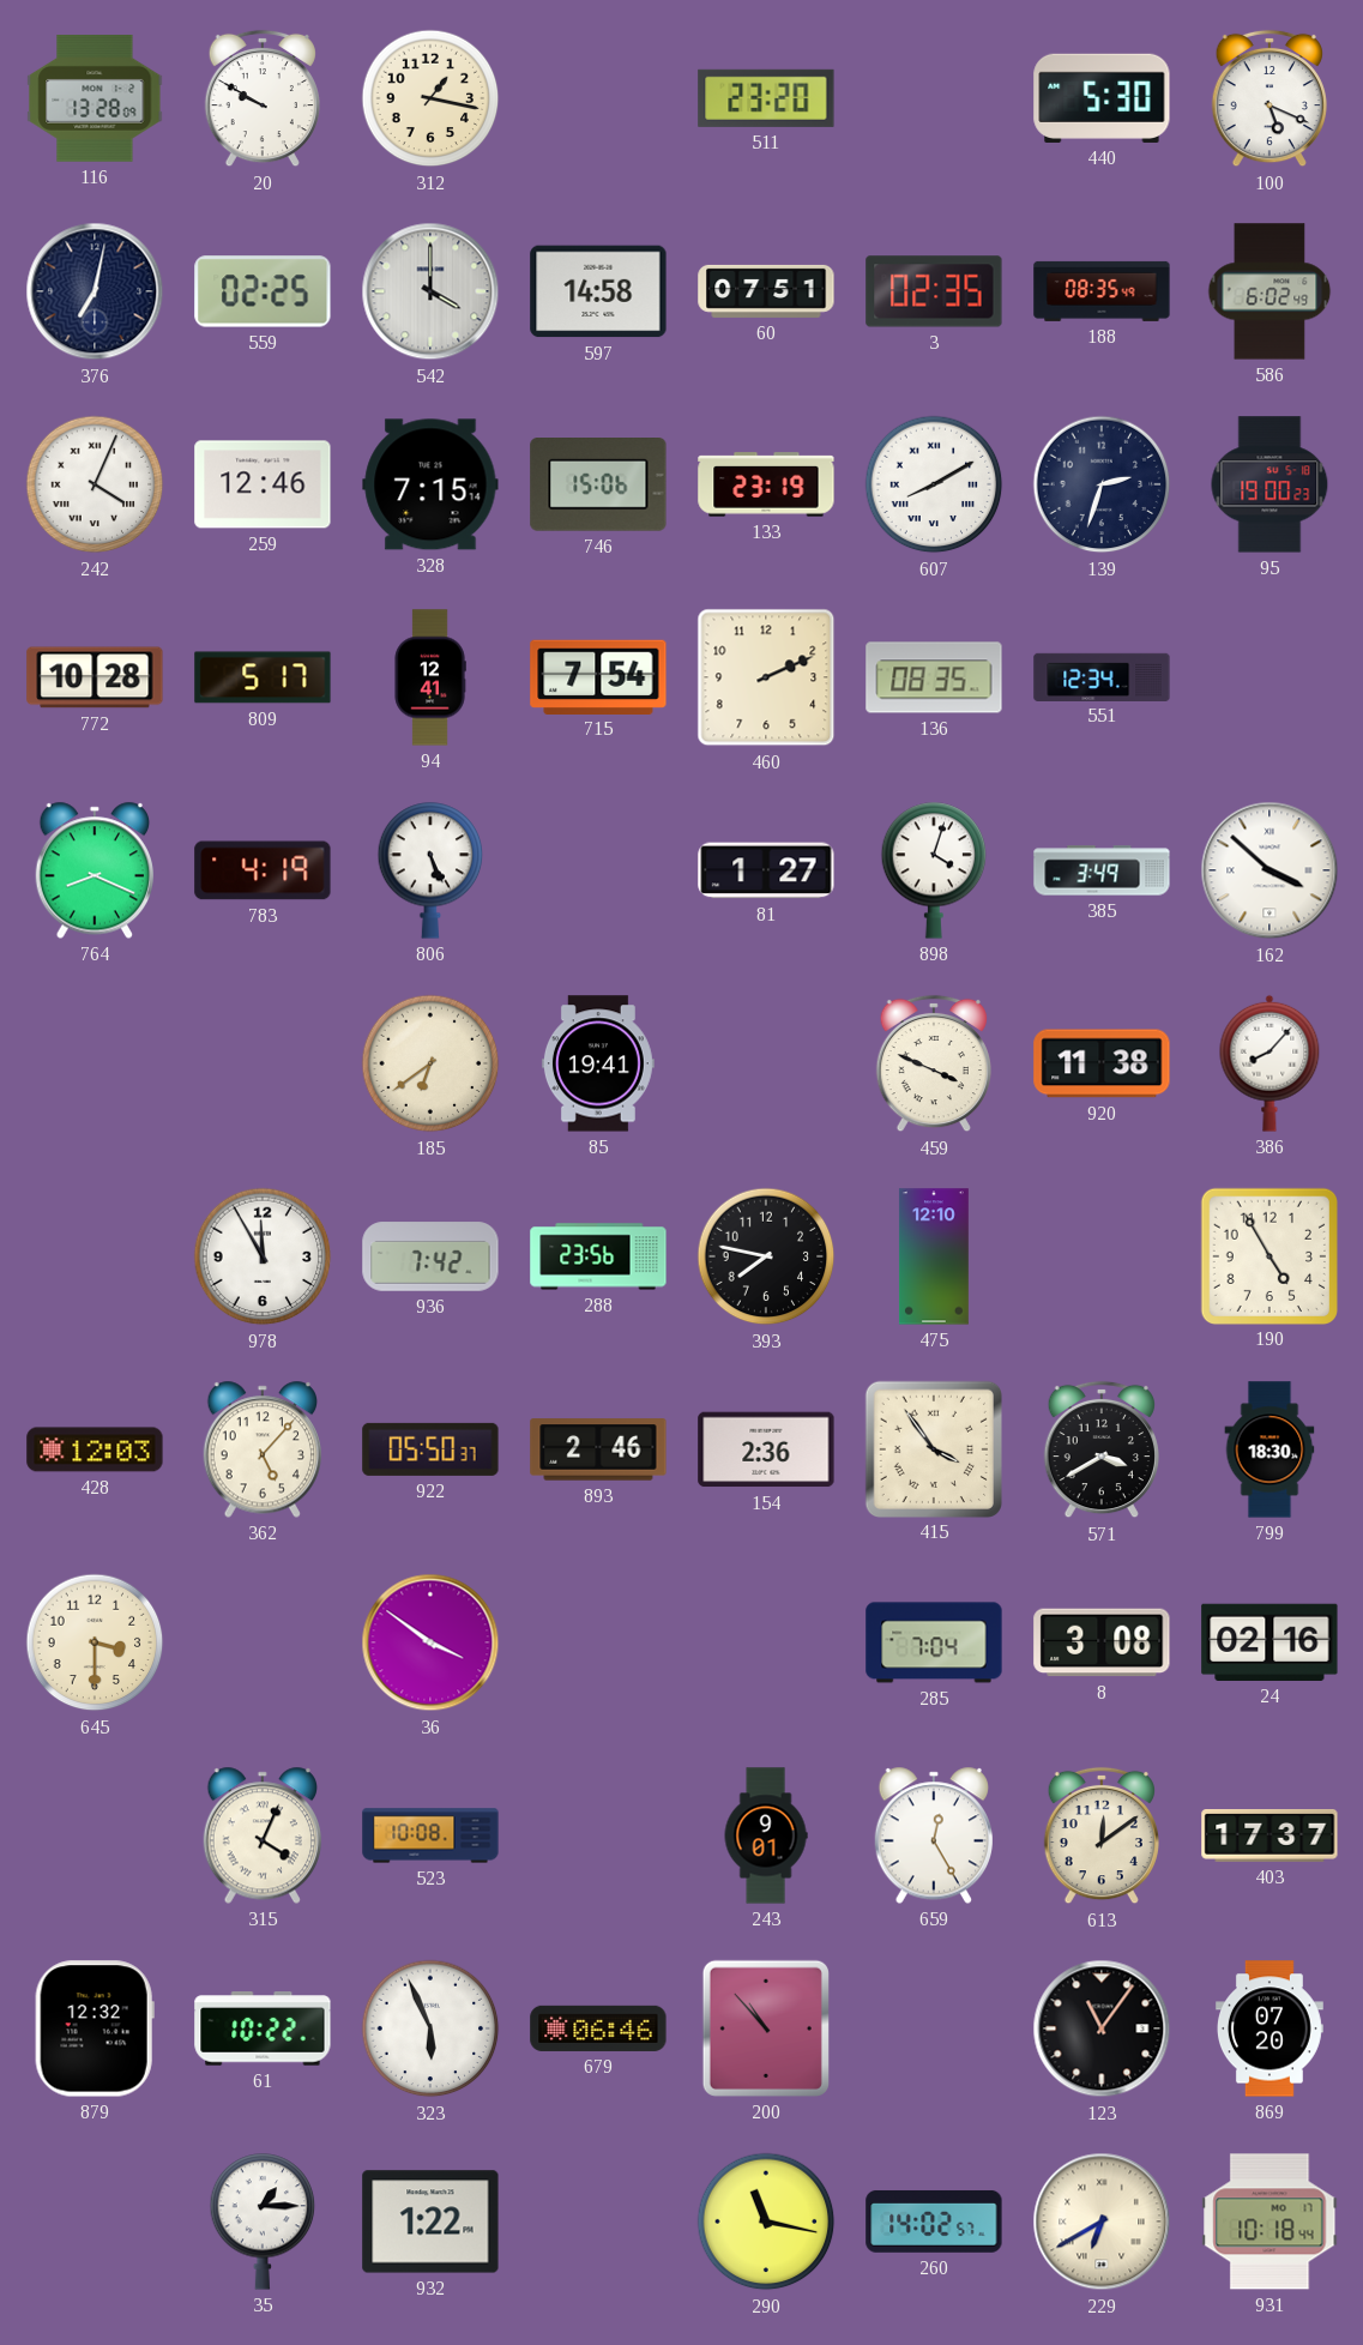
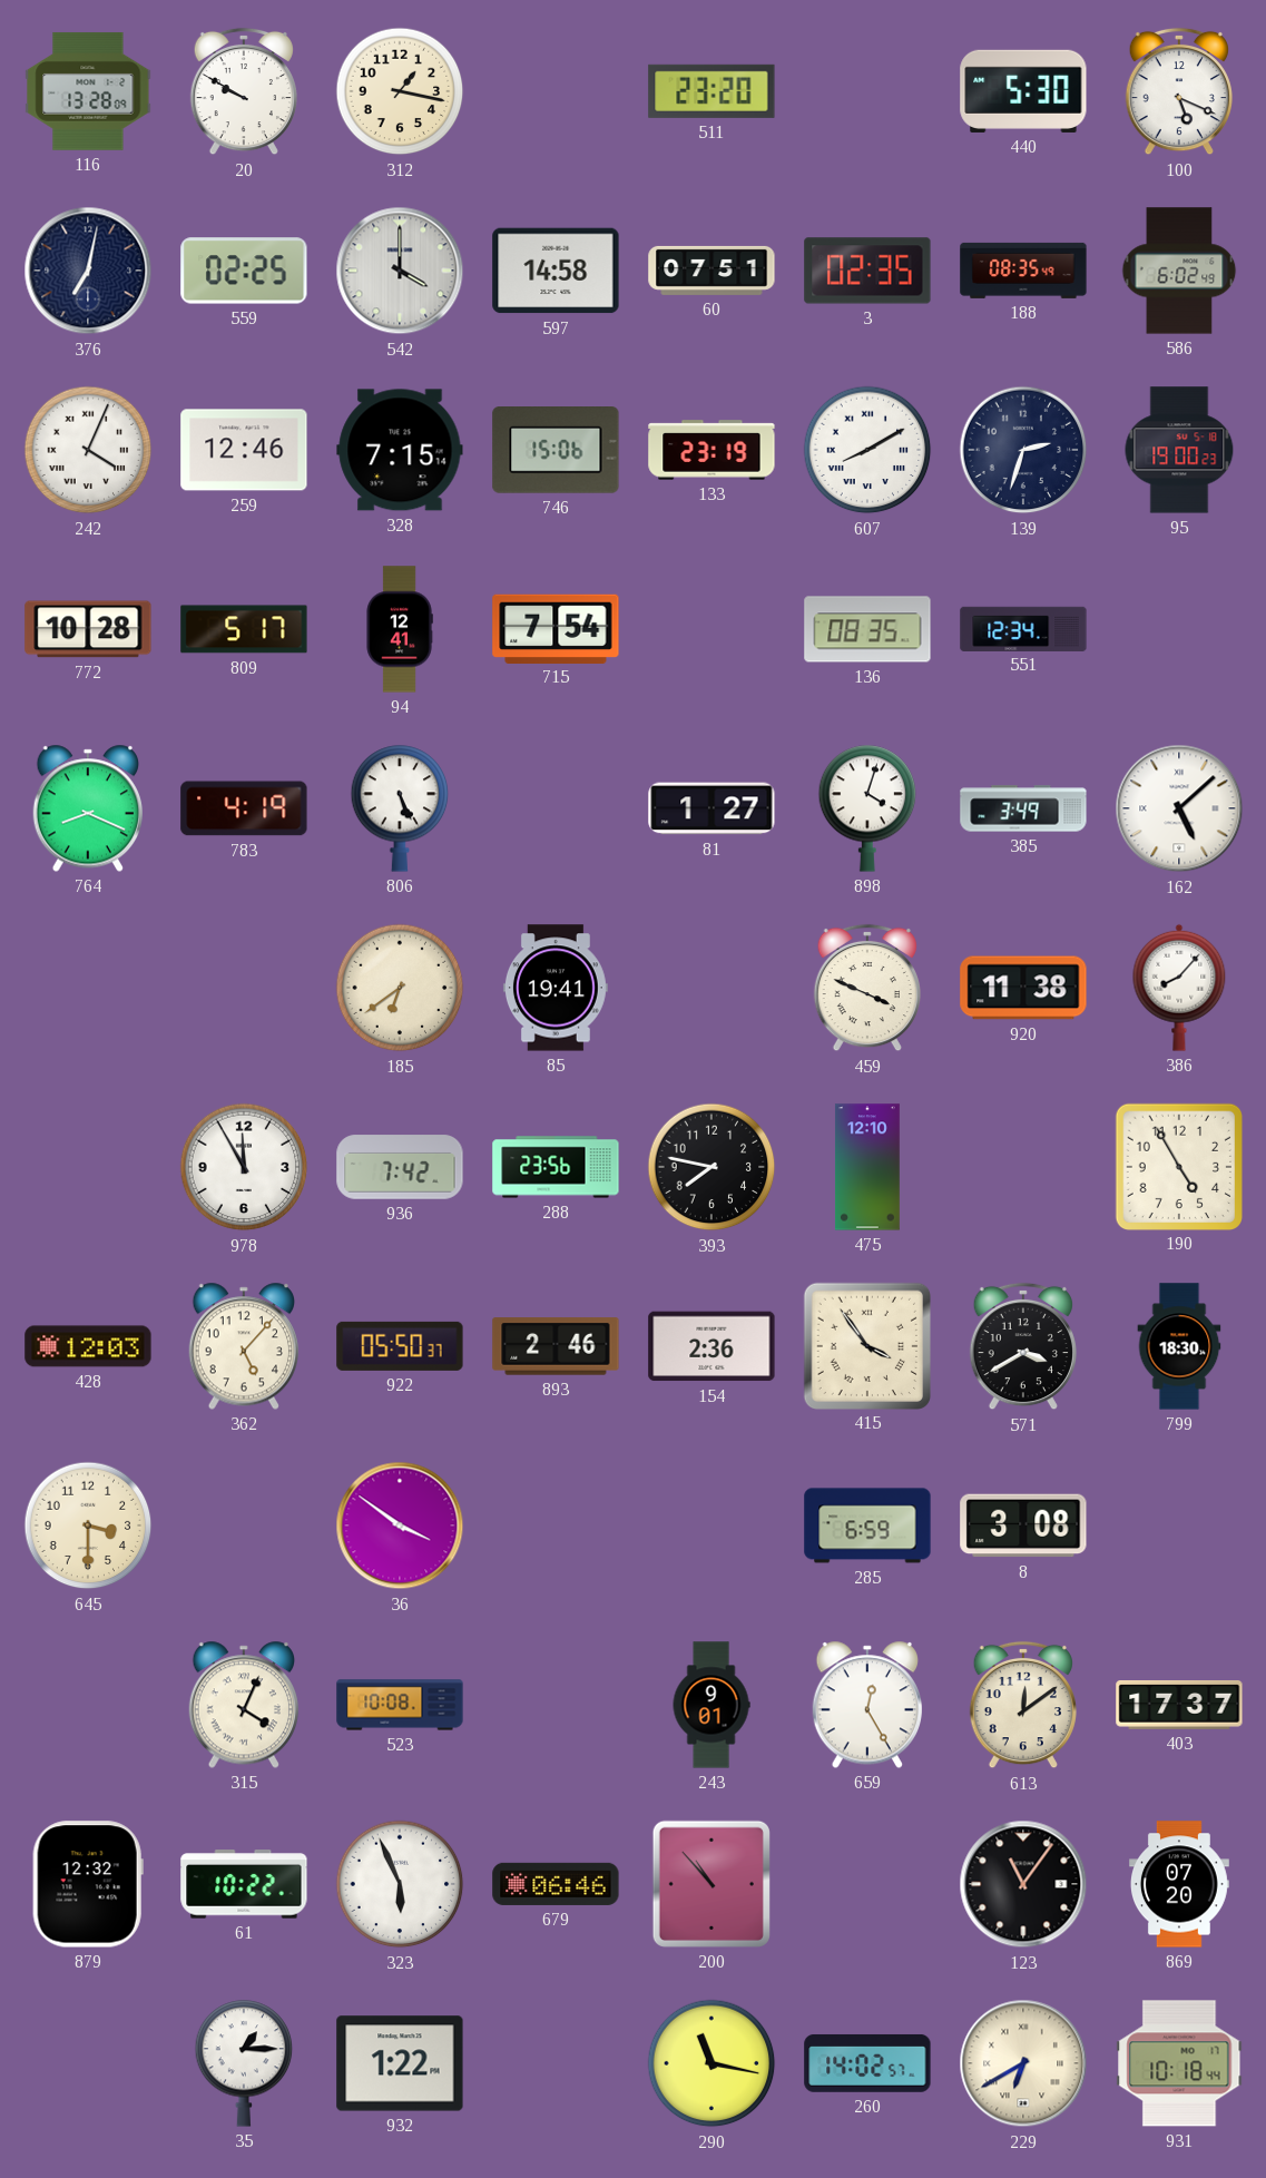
460: 2:11 -> none (766, 677)
162: 3:52 -> 5:08 (1179, 808)
285: 7:04 -> 6:59 (867, 1525)
24: 02:16 -> none (1269, 1642)
